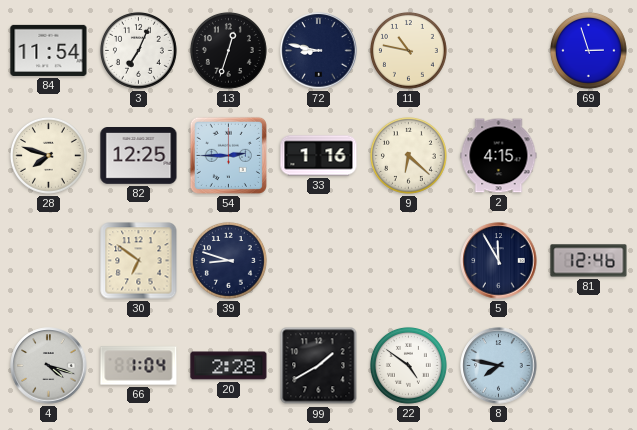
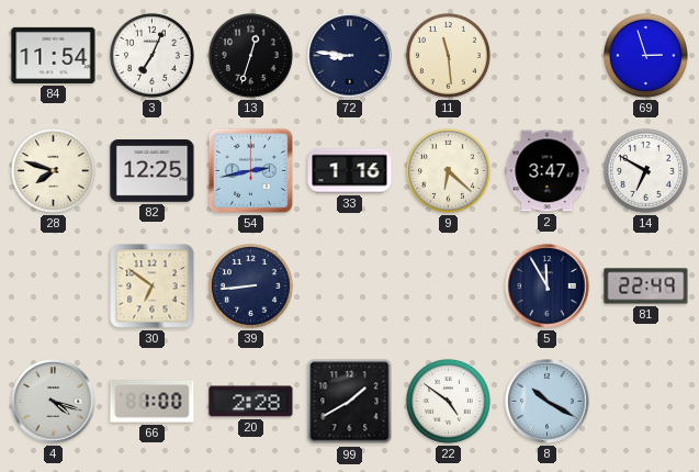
72: 8:47 -> 8:46 (350, 56)
11: 10:47 -> 11:29 (448, 55)
54: 2:45 -> 2:43 (250, 170)
2: 4:15 -> 3:47 (548, 171)
14: none -> 6:50 (645, 170)
39: 8:48 -> 8:44 (250, 285)
81: 12:46 -> 22:49 (646, 286)
66: 1:04 -> 1:00 (153, 402)
8: 7:47 -> 10:20 (548, 402)
